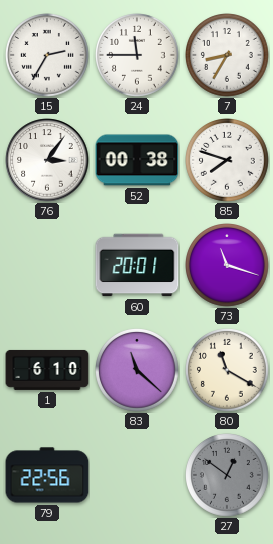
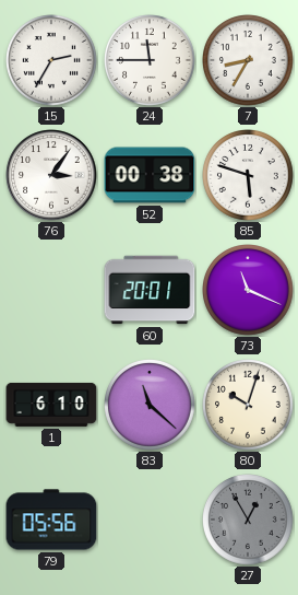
85: 7:48 -> 5:48 (249, 176)
73: 11:18 -> 11:19 (249, 291)
80: 11:20 -> 10:03 (249, 406)
79: 22:56 -> 05:56 (51, 520)
27: 12:51 -> 12:55 (249, 521)
